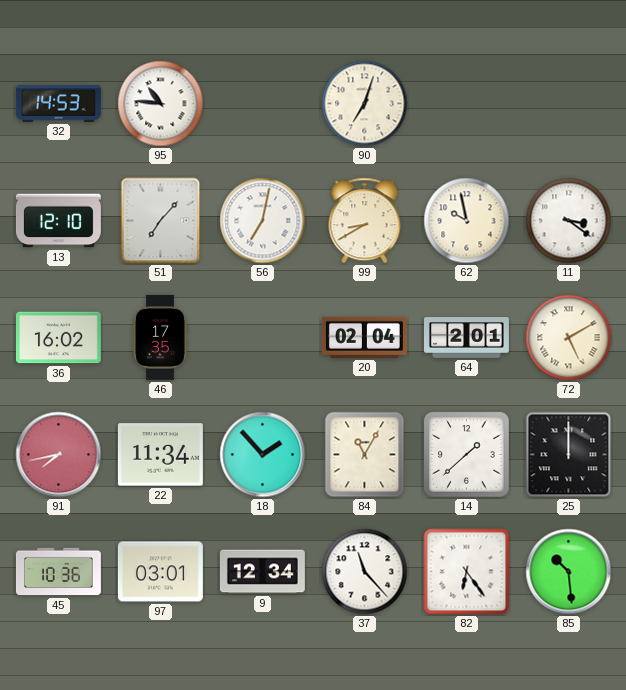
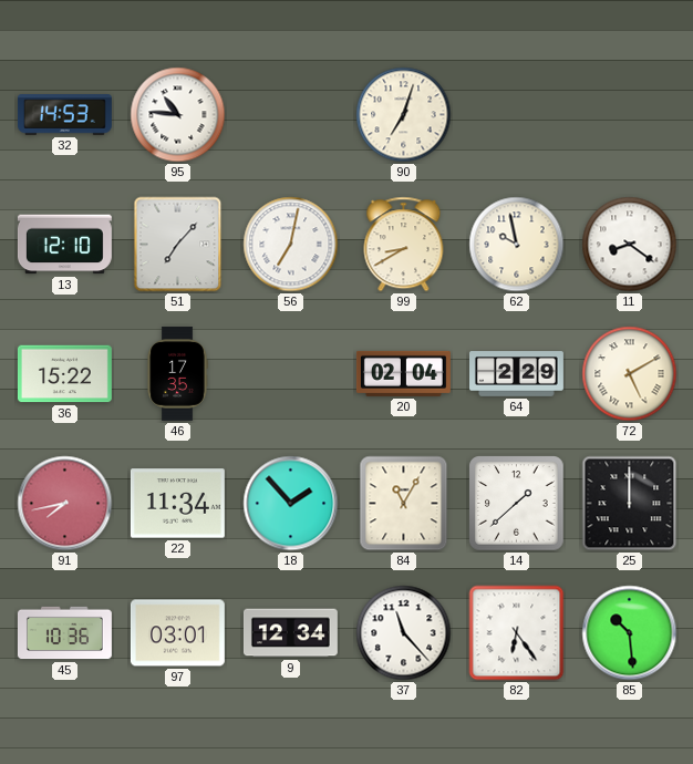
11: 3:21 -> 8:21 (630, 245)
36: 16:02 -> 15:22 (64, 374)
64: 2:01 -> 2:29 (517, 374)
